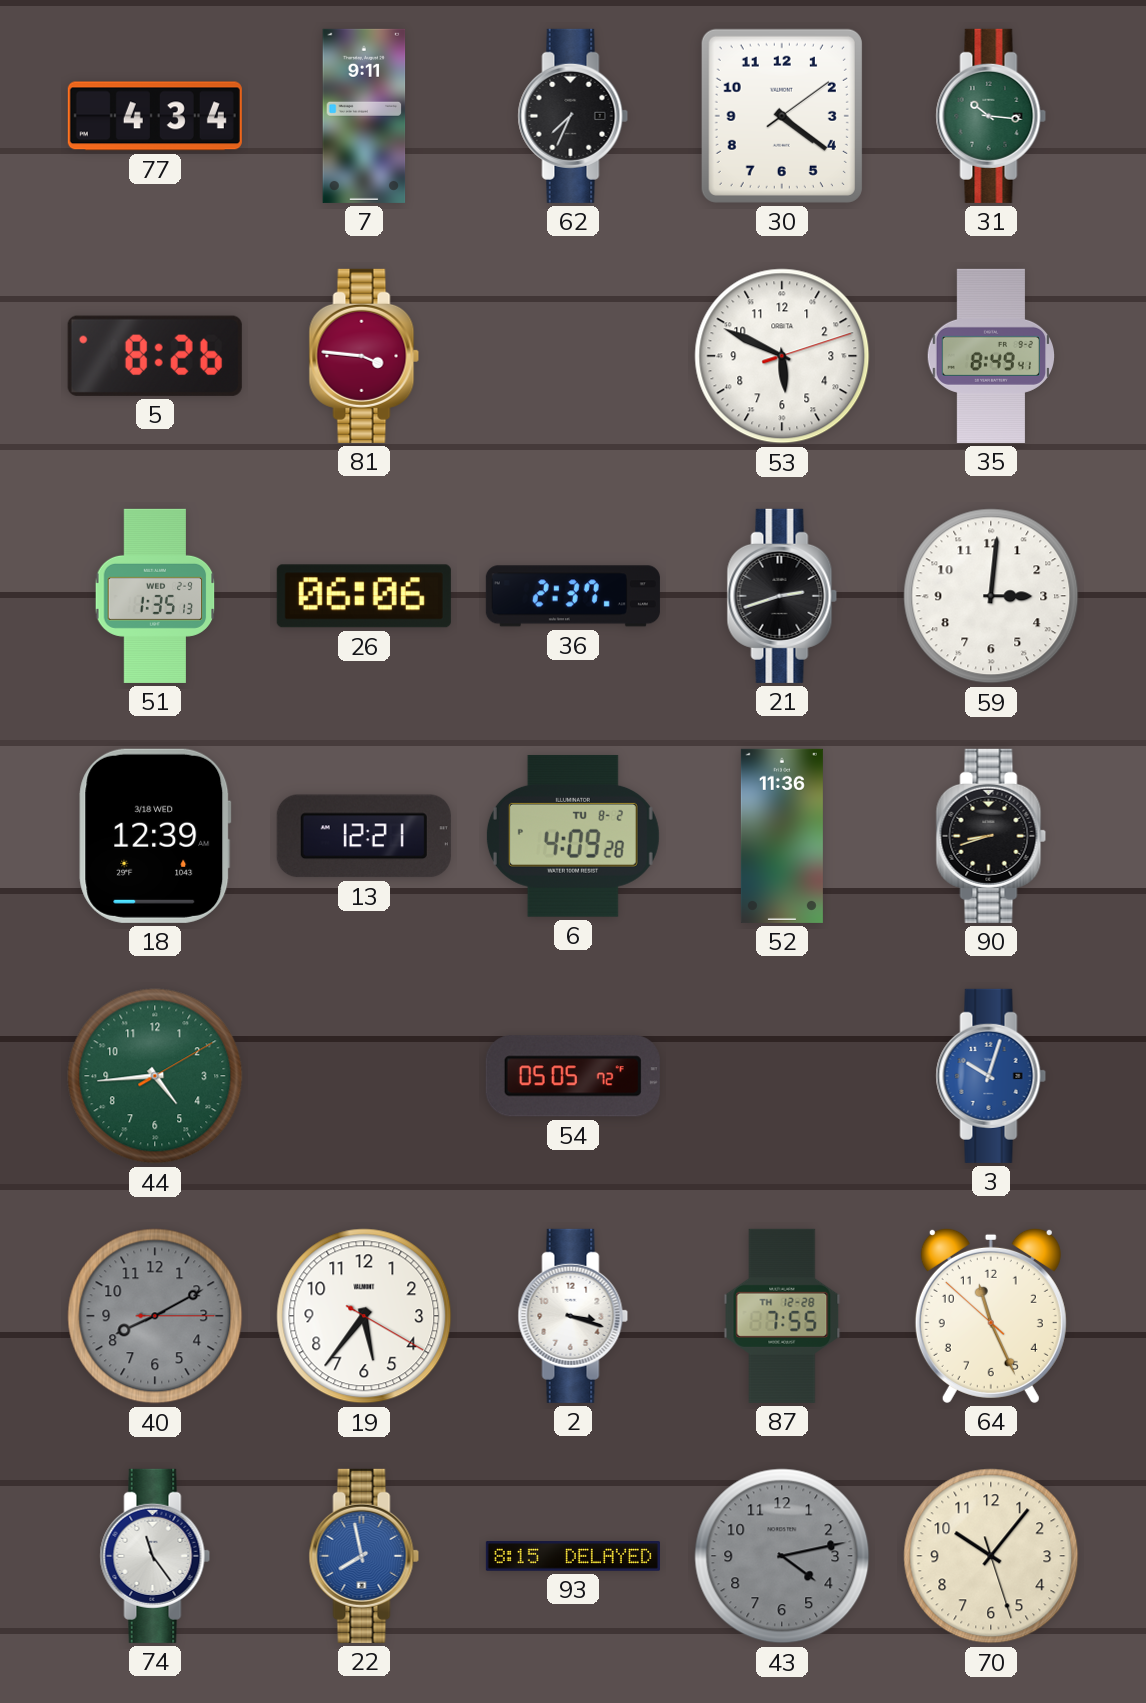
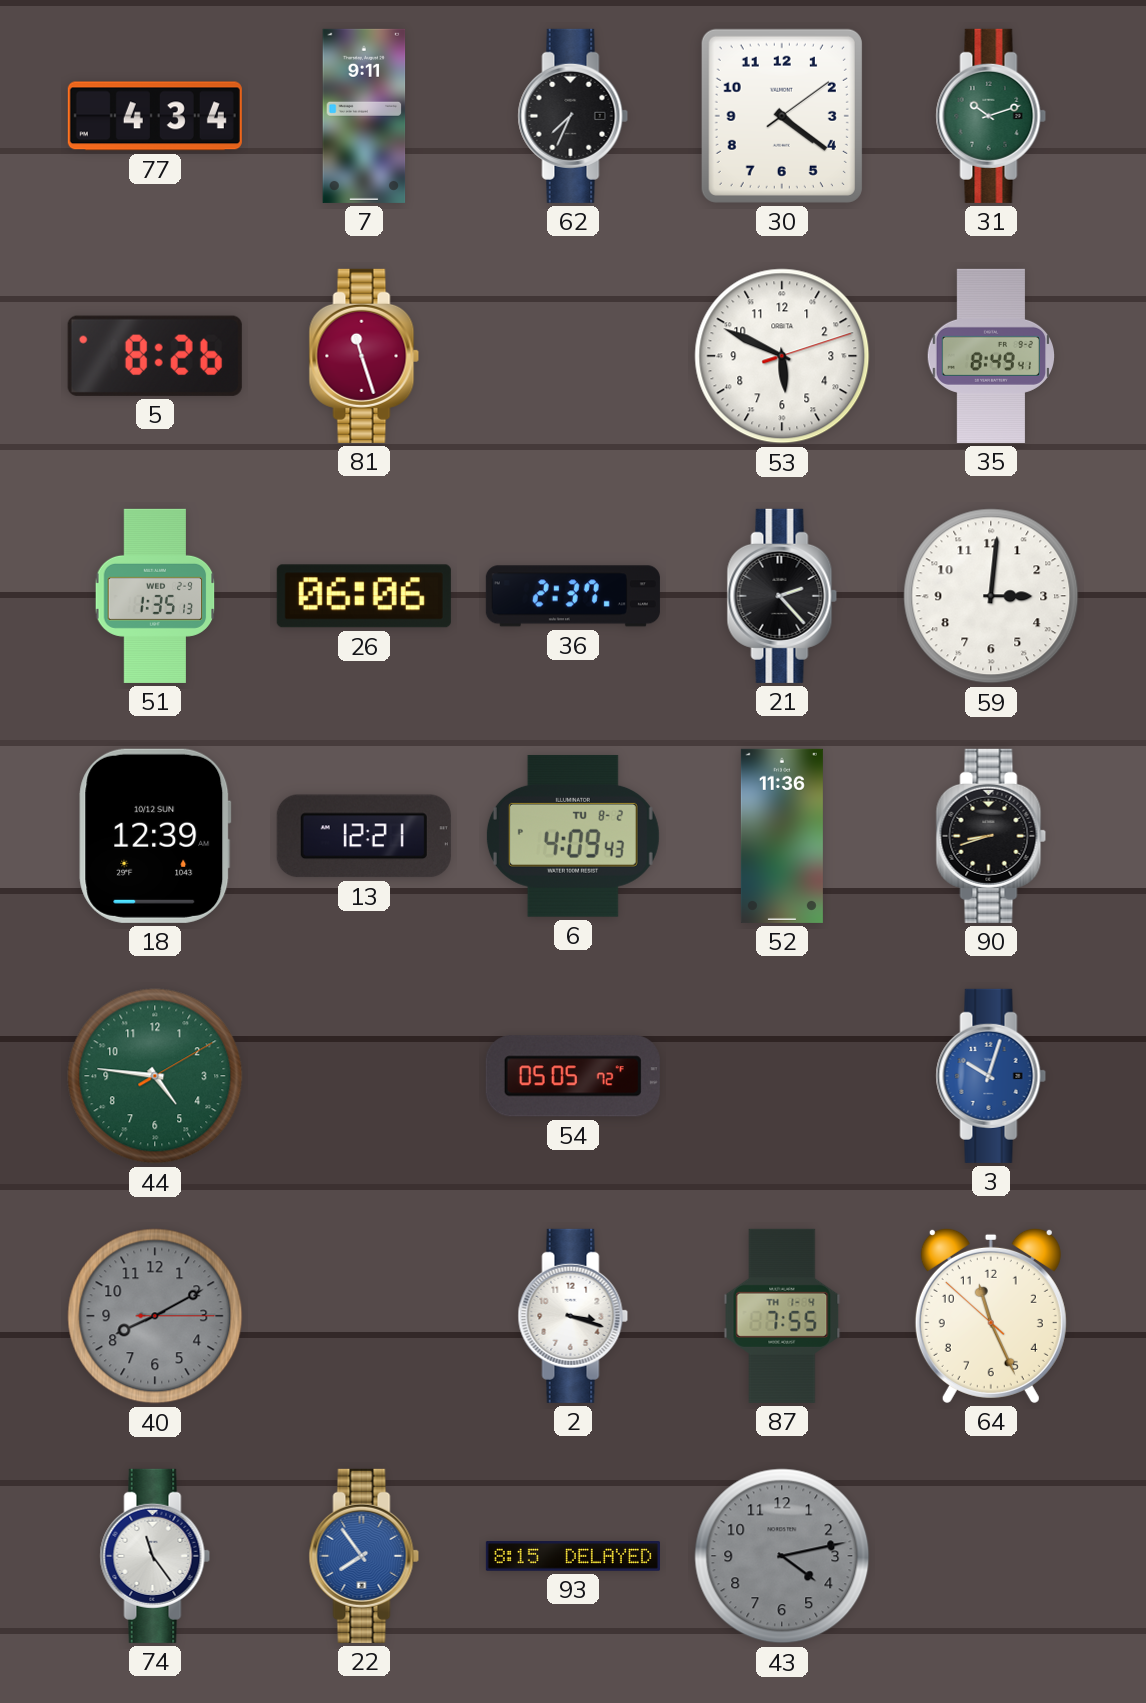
31: 10:16 -> 10:12 (991, 116)
81: 3:46 -> 11:27 (364, 356)
21: 2:42 -> 2:23 (782, 596)
18 date: 3/18 WED -> 10/12 SUN (155, 836)
6: 4:09:28 -> 4:09:43 (573, 836)
44: 4:44 -> 4:46 (155, 1076)
19: 5:36 -> none (364, 1316)
87 date: TH 12-28 -> TH 1-4 (782, 1316)
22: 7:58 -> 7:54 (364, 1556)
70: 10:06 -> none (991, 1556)
